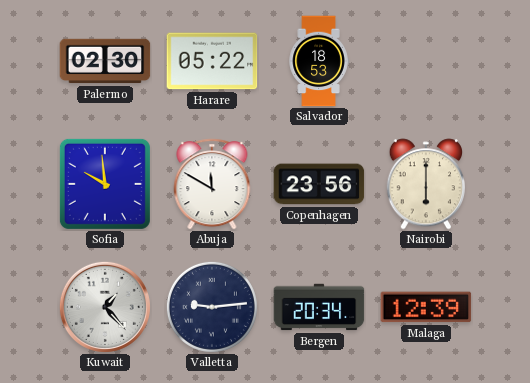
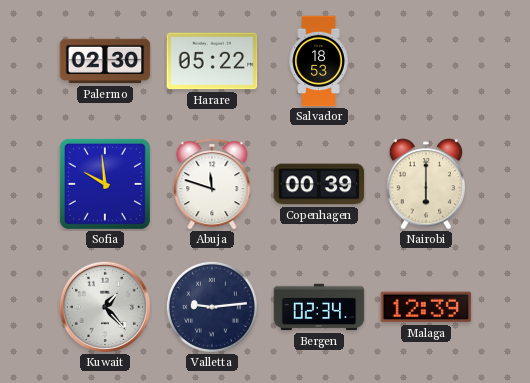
Abuja: 11:50 -> 11:48 (212, 184)
Copenhagen: 23:56 -> 00:39 (319, 184)
Bergen: 20:34 -> 02:34 (319, 307)
